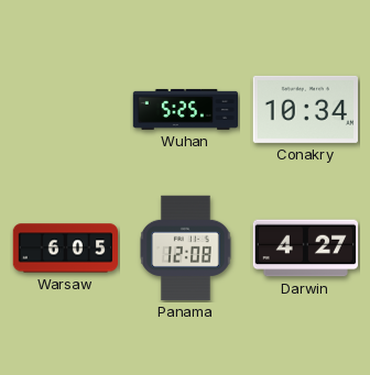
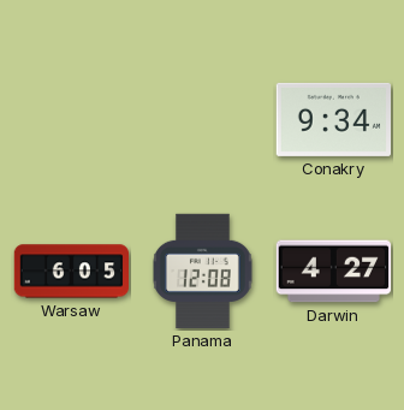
Wuhan: 5:25 -> none (186, 109)
Conakry: 10:34 -> 9:34 (333, 119)
